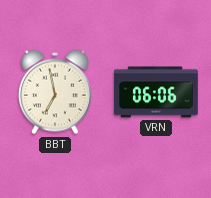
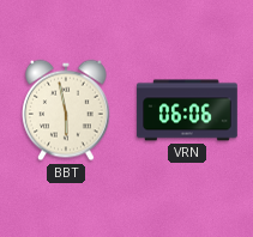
BBT: 6:58 -> 5:58 (67, 110)
